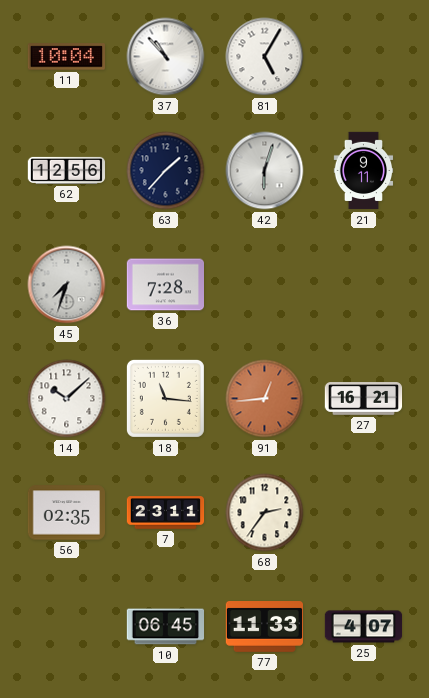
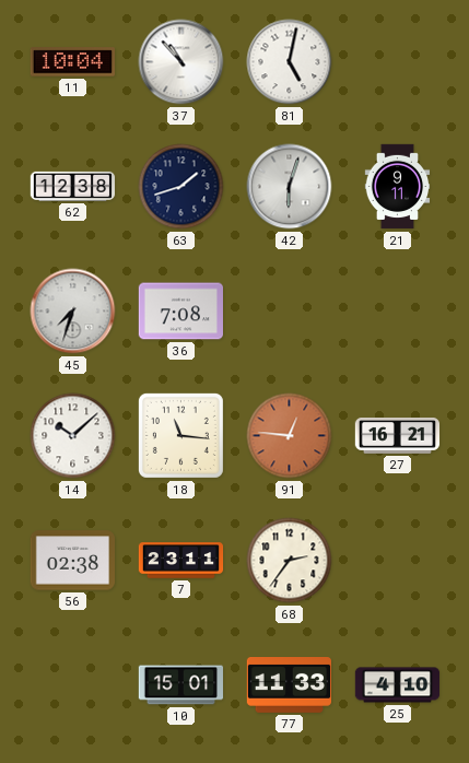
81: 5:05 -> 5:02 (290, 62)
62: 12:56 -> 12:38 (73, 186)
63: 1:37 -> 1:42 (181, 187)
36: 7:28 -> 7:08 (181, 312)
91: 12:44 -> 12:46 (290, 436)
56: 02:35 -> 02:38 (72, 561)
10: 06:45 -> 15:01 (181, 685)
25: 4:07 -> 4:10 (398, 685)
